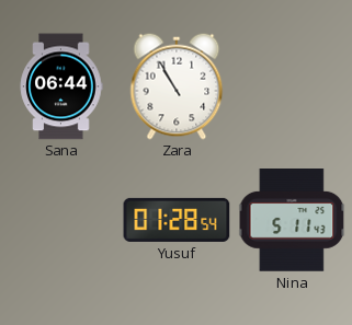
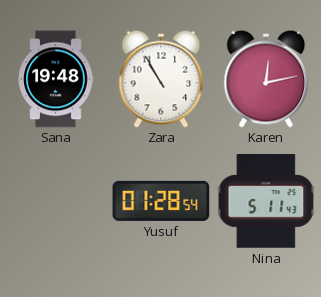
Sana: 06:44 -> 19:48 (56, 79)
Karen: none -> 12:13 (266, 79)
